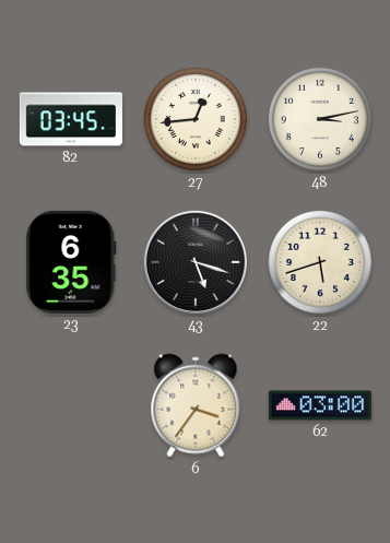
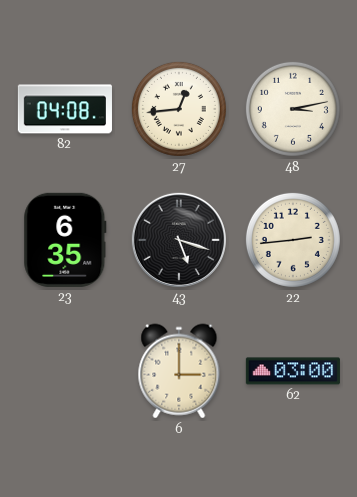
82: 03:45 -> 04:08 (65, 109)
22: 5:42 -> 2:44 (293, 240)
6: 3:36 -> 3:00 (179, 371)
